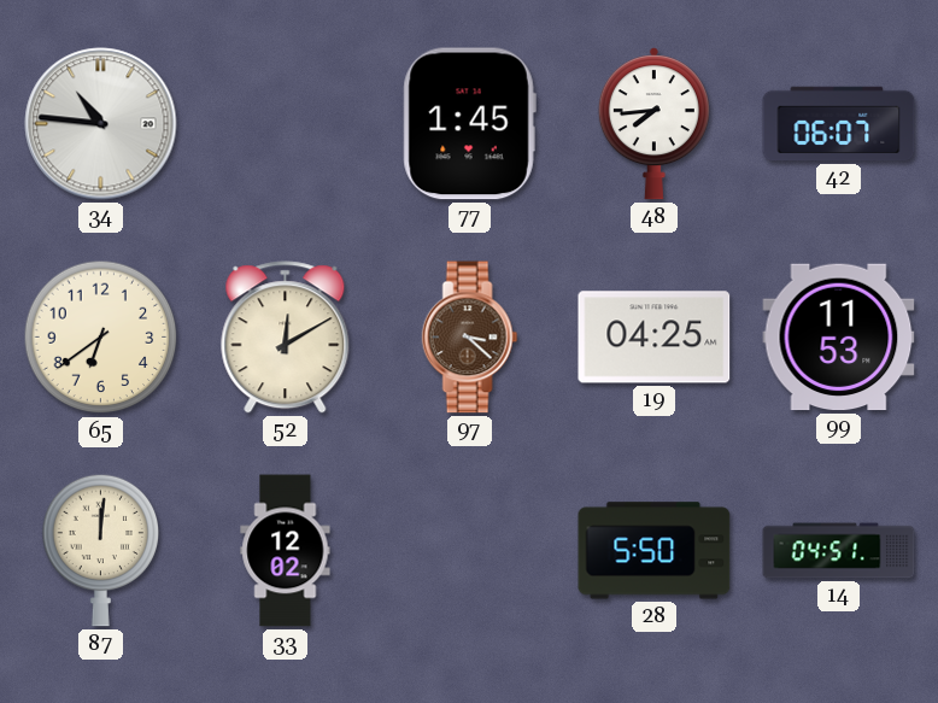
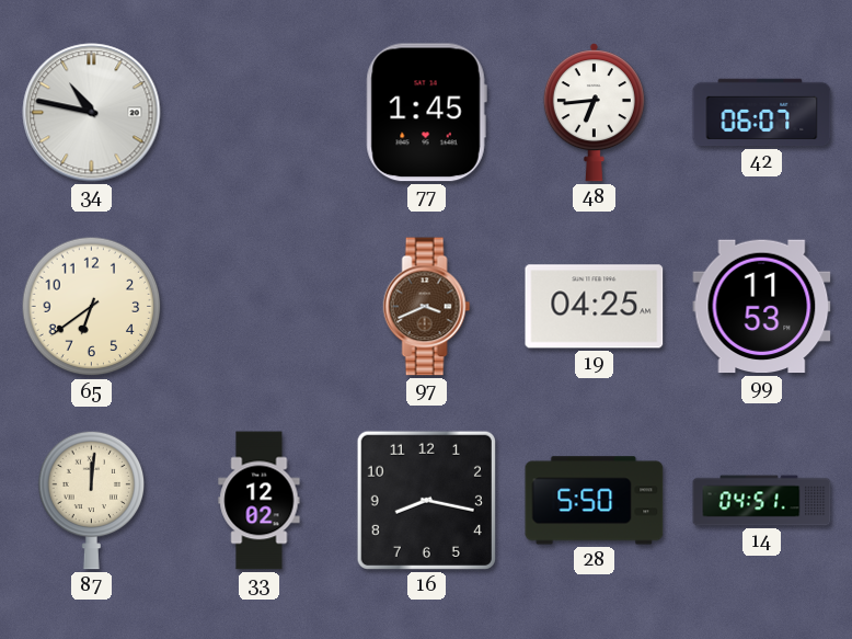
34: 10:46 -> 10:47 (92, 113)
48: 7:44 -> 6:44 (594, 113)
52: 12:10 -> none (286, 338)
97: 3:22 -> 3:41 (427, 307)
16: none -> 8:17 (426, 500)
